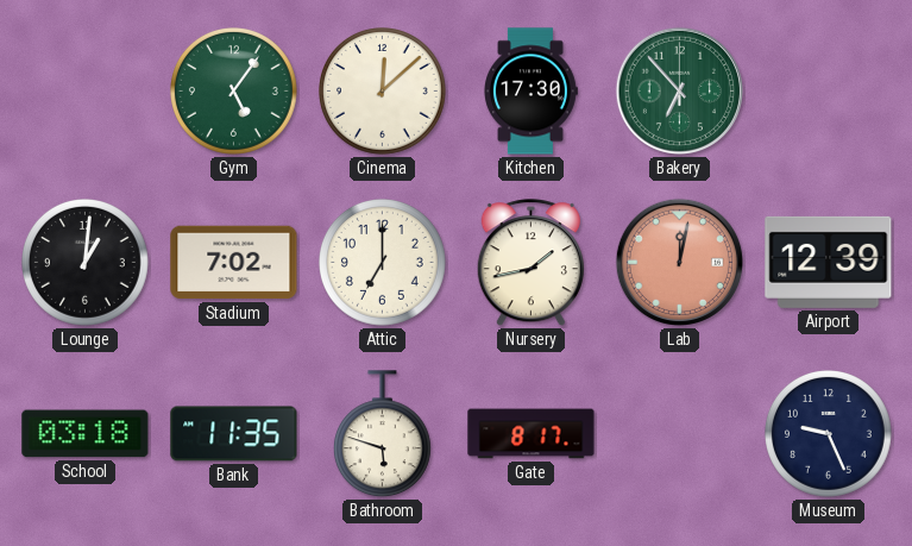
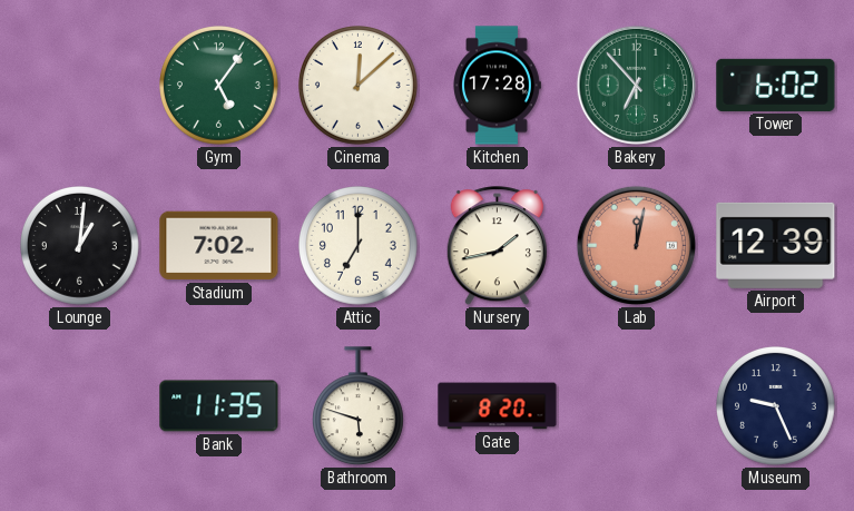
Kitchen: 17:30 -> 17:28 (498, 86)
Tower: none -> 6:02 (776, 85)
School: 03:18 -> none (86, 434)
Gate: 8:17 -> 8:20 (498, 406)
